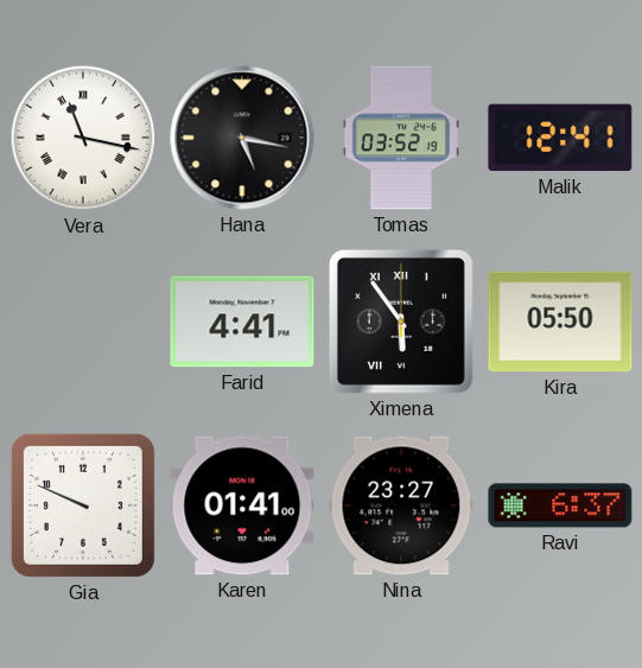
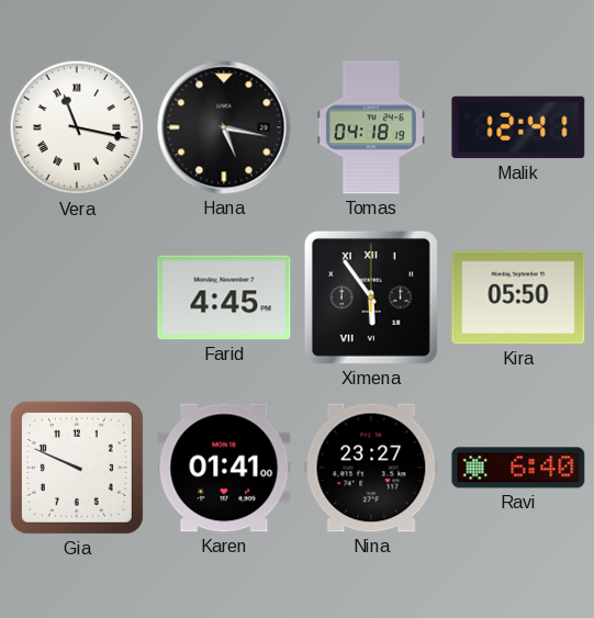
Tomas: 03:52 -> 04:18 (371, 127)
Farid: 4:41 -> 4:45 (224, 297)
Ravi: 6:37 -> 6:40 (518, 468)
